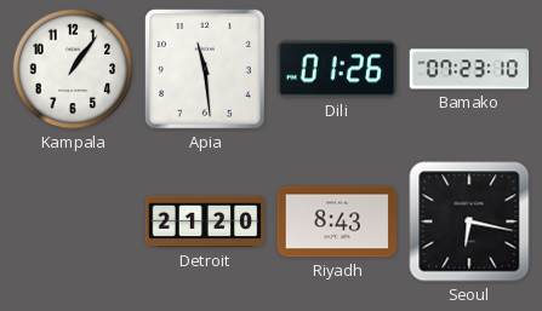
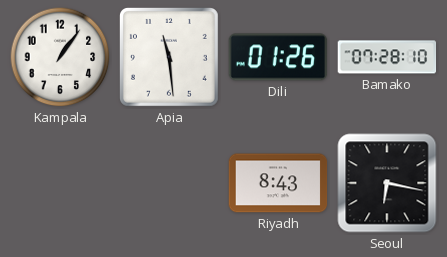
Bamako: 07:23 -> 07:28 (387, 57)
Detroit: 21:20 -> none (205, 221)
